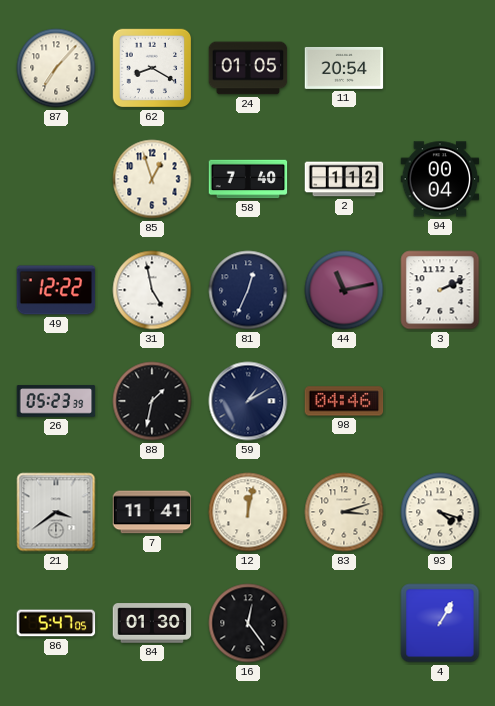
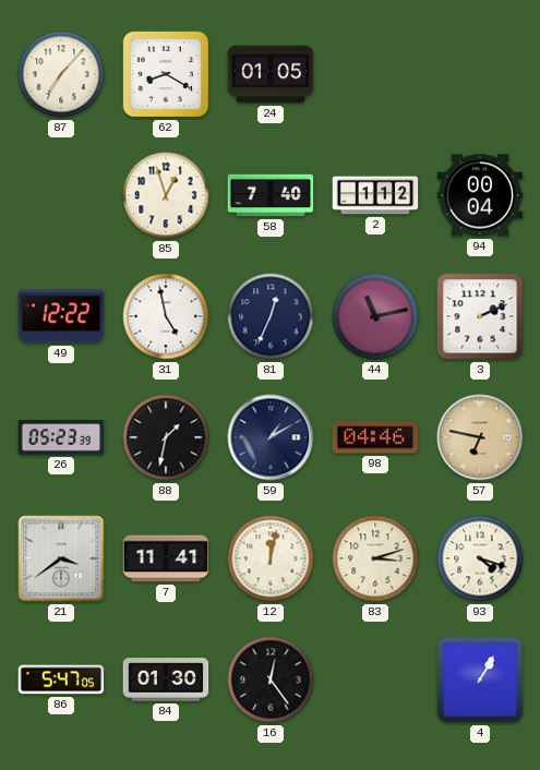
11: 20:54 -> none (344, 68)
57: none -> 6:47 (480, 437)
